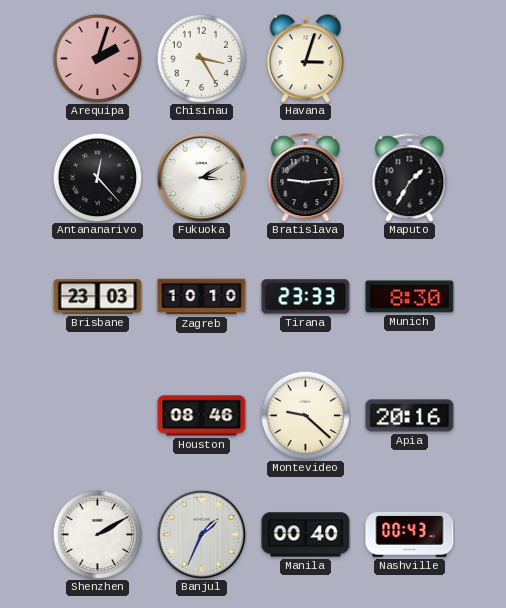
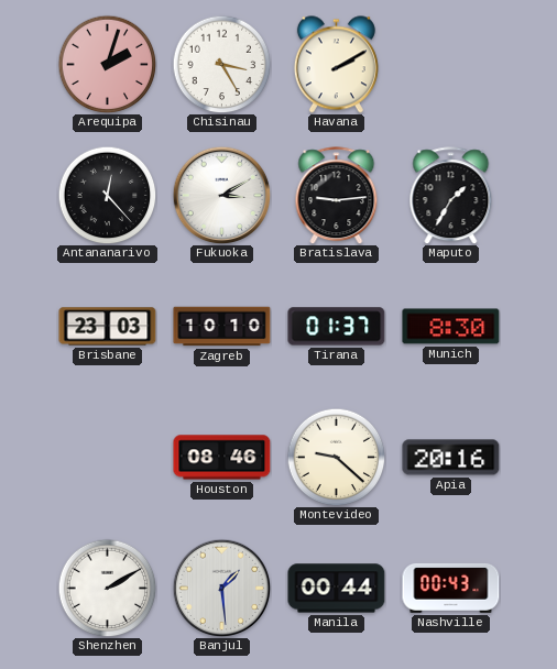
Havana: 3:03 -> 2:10 (336, 65)
Tirana: 23:33 -> 01:37 (337, 327)
Banjul: 1:34 -> 1:29 (221, 588)
Manila: 00:40 -> 00:44 (337, 589)
